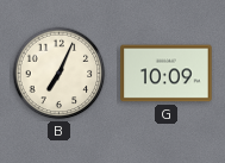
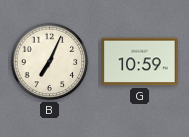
G: 10:09 -> 10:59 (140, 62)
